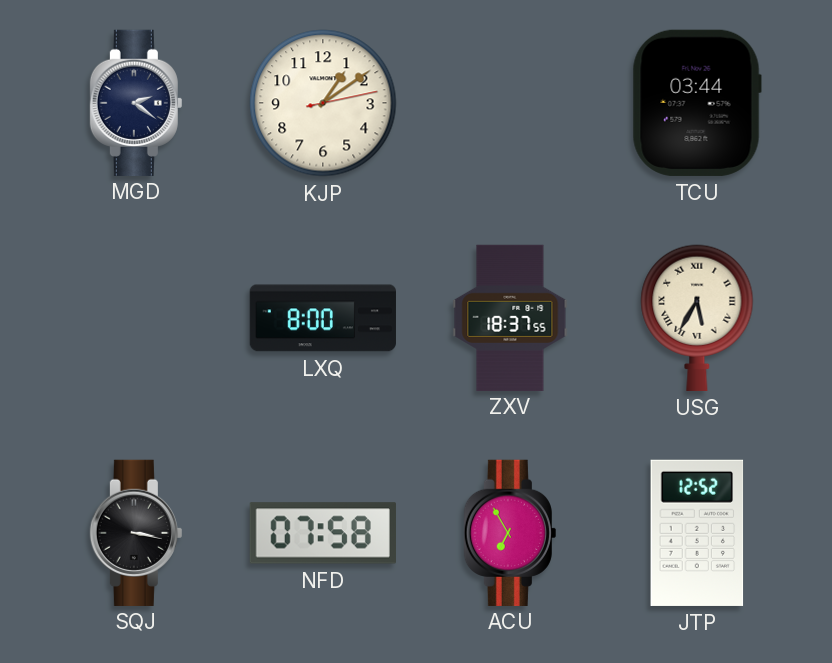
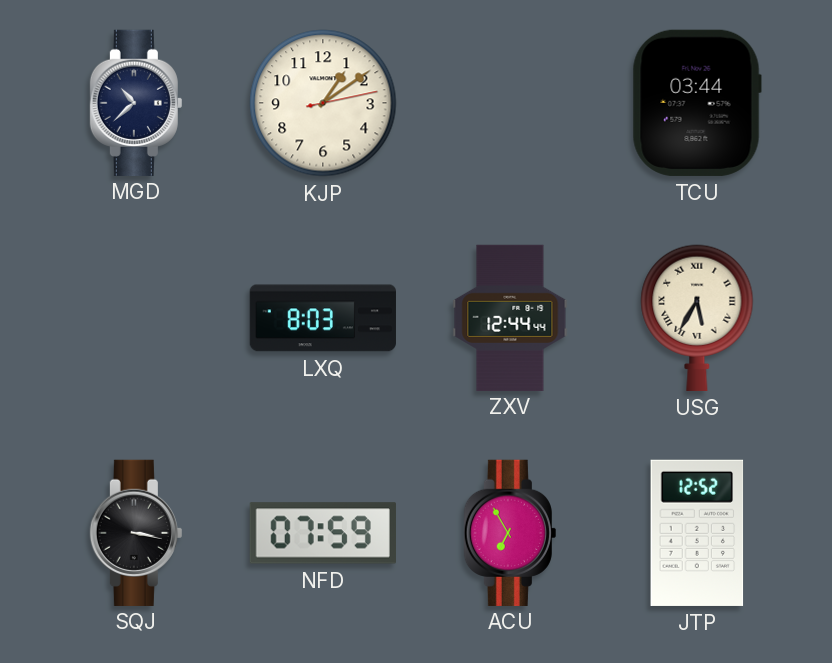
MGD: 2:21 -> 10:38 (136, 102)
LXQ: 8:00 -> 8:03 (322, 318)
ZXV: 18:37 -> 12:44 (510, 317)
NFD: 07:58 -> 07:59 (323, 533)
